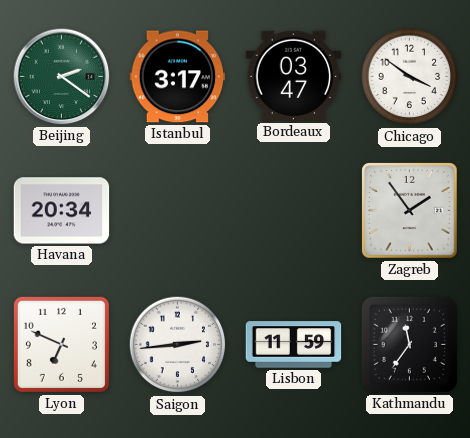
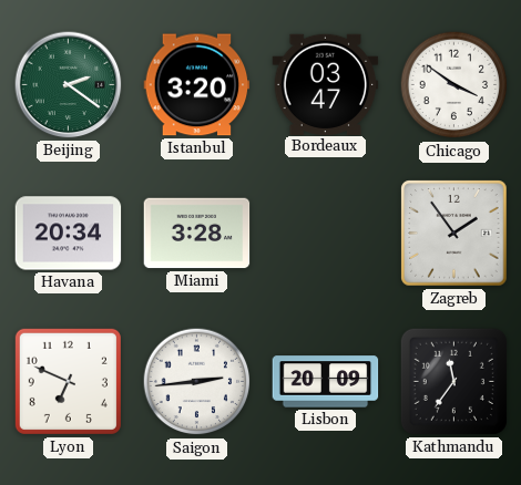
Istanbul: 3:17 -> 3:20 (197, 85)
Miami: none -> 3:28 (197, 234)
Lisbon: 11:59 -> 20:09 (326, 382)
